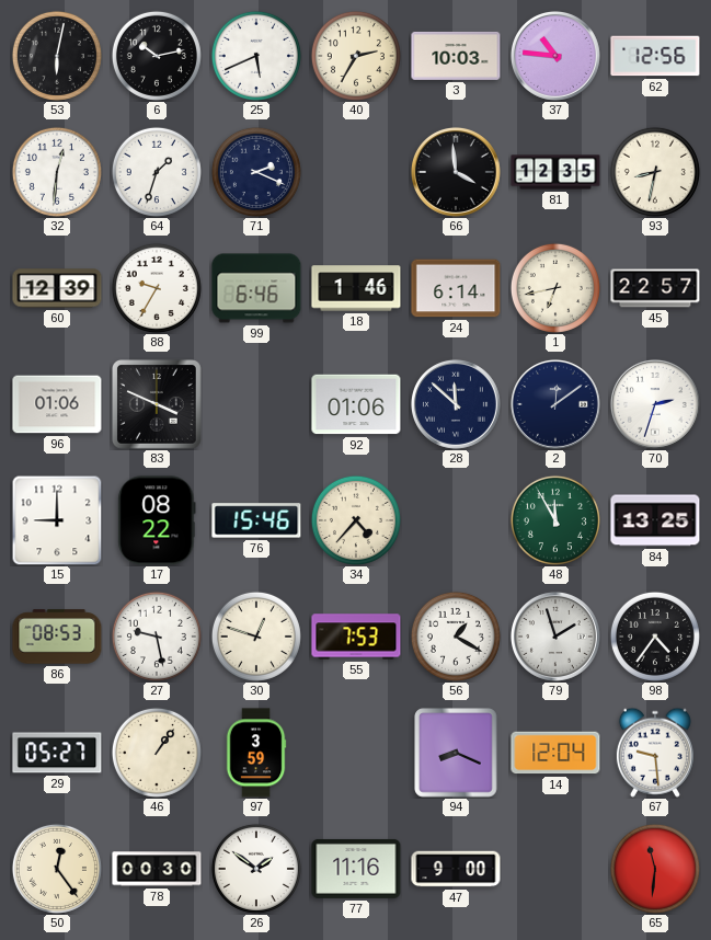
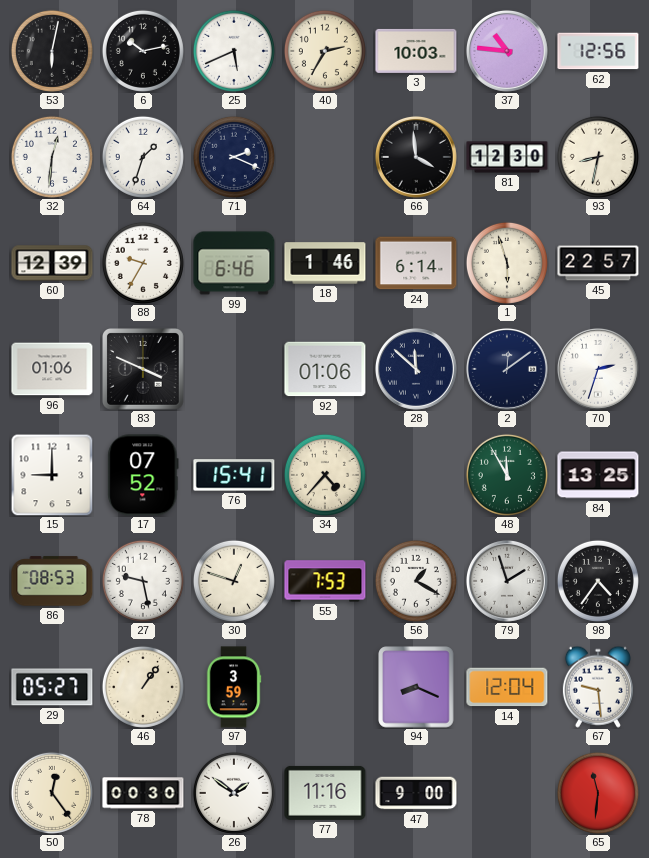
81: 12:35 -> 12:30 (507, 157)
1: 6:43 -> 5:57 (507, 263)
17: 08:22 -> 07:52 (143, 475)
76: 15:46 -> 15:41 (234, 475)
